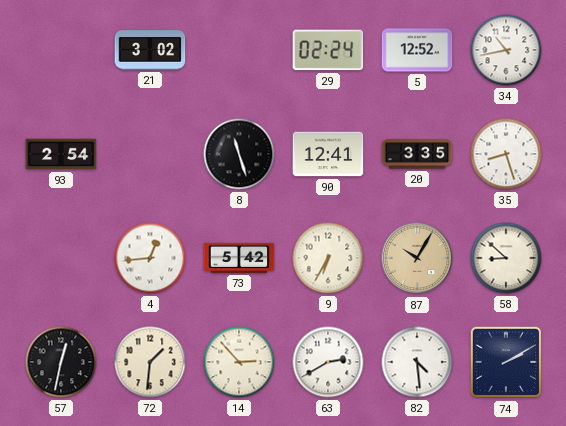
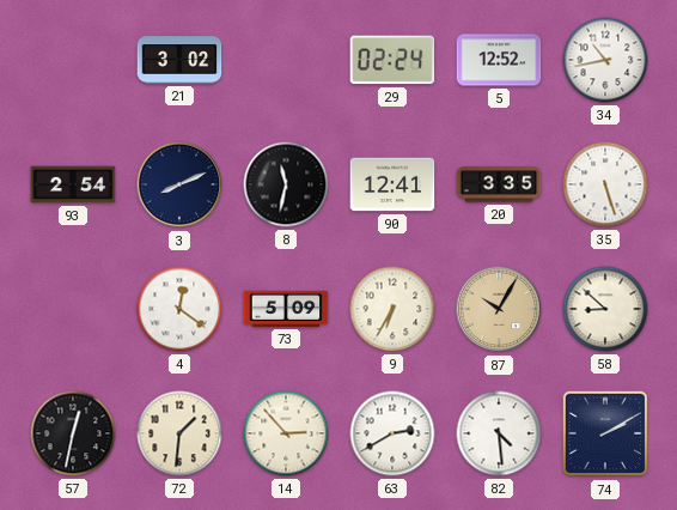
3: none -> 8:11 (179, 184)
8: 11:27 -> 11:32 (286, 184)
35: 8:27 -> 5:27 (605, 184)
4: 12:44 -> 12:21 (179, 309)
73: 5:42 -> 5:09 (286, 309)
